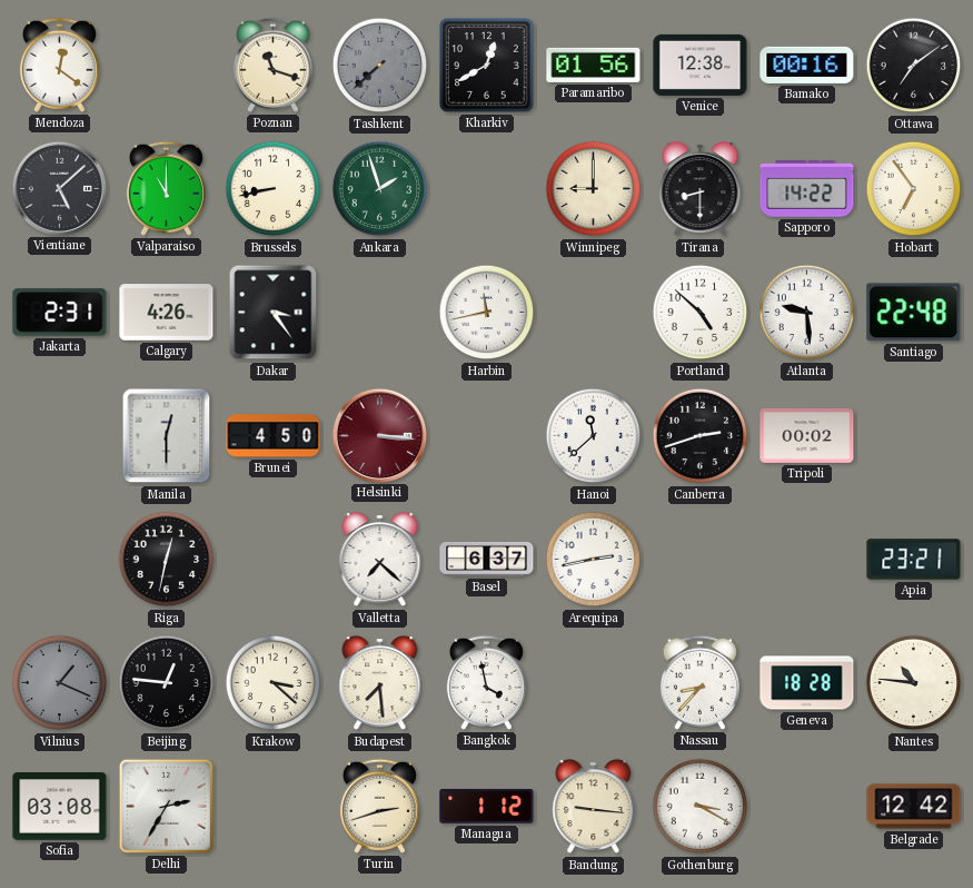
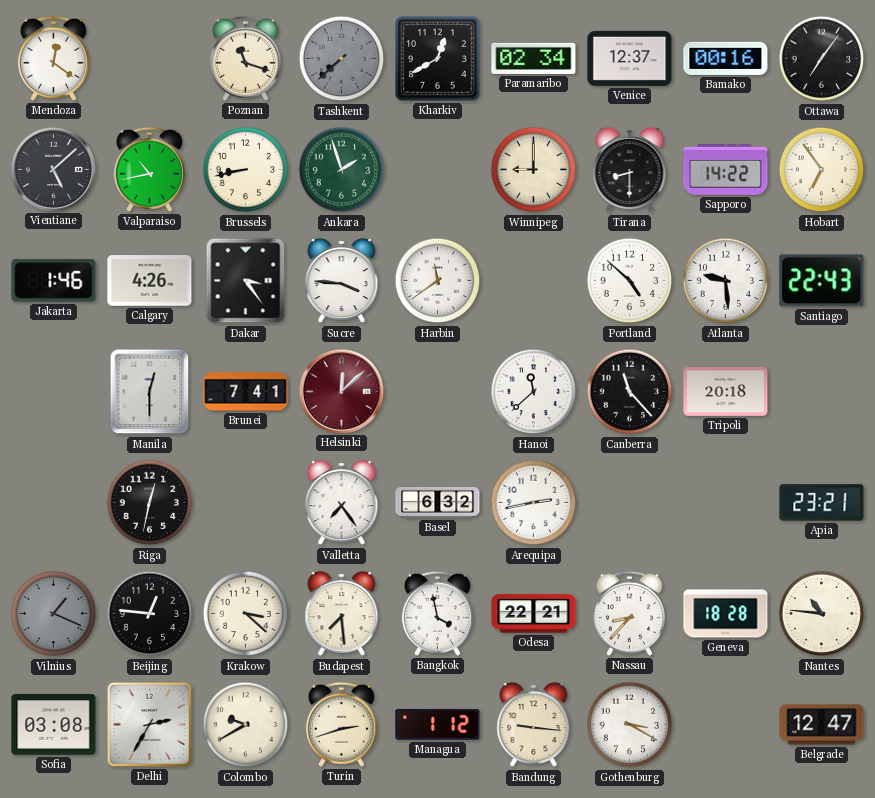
Paramaribo: 01:56 -> 02:34 (534, 58)
Venice: 12:38 -> 12:37 (630, 58)
Ottawa: 7:09 -> 7:06 (822, 59)
Valparaiso: 11:00 -> 10:43 (149, 169)
Jakarta: 2:31 -> 1:46 (54, 281)
Sucre: none -> 3:46 (342, 281)
Harbin: 11:43 -> 11:39 (438, 281)
Santiago: 22:48 -> 22:43 (822, 281)
Brunei: 4:50 -> 7:41 (246, 392)
Helsinki: 3:16 -> 12:08 (341, 391)
Canberra: 2:42 -> 11:23 (630, 392)
Tripoli: 00:02 -> 20:18 (726, 391)
Valletta: 7:22 -> 7:24 (342, 503)
Basel: 6:37 -> 6:32 (438, 502)
Odesa: none -> 22:21 (534, 614)
Colombo: none -> 9:40 (246, 725)
Belgrade: 12:42 -> 12:47 (822, 725)
